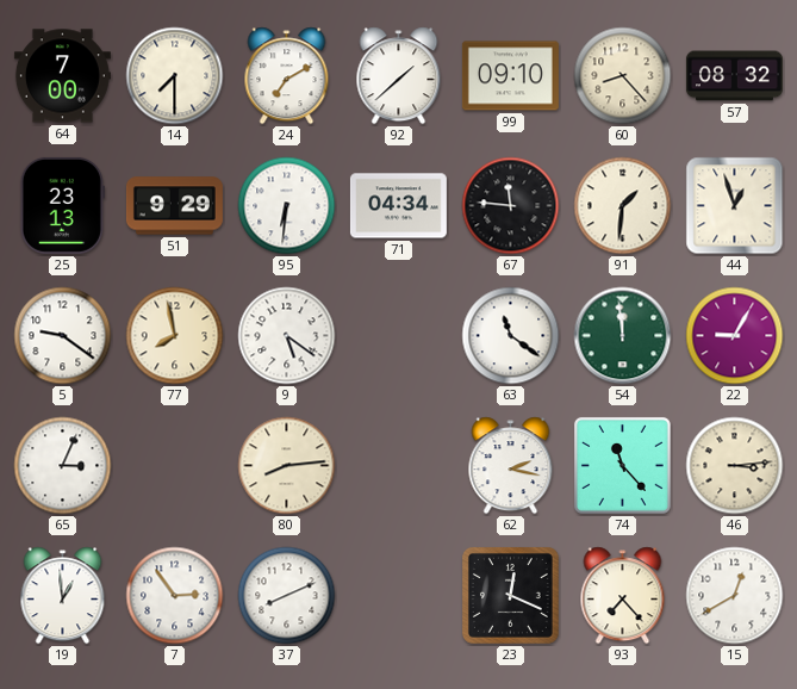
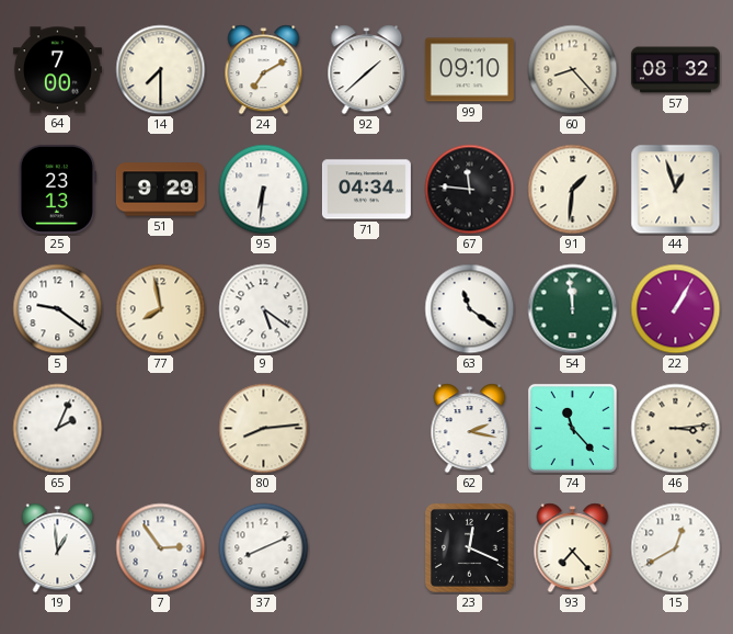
22: 9:05 -> 1:05 (676, 309)
65: 3:04 -> 2:04 (58, 429)
